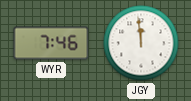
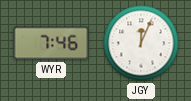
JGY: 11:59 -> 12:04 (141, 43)
